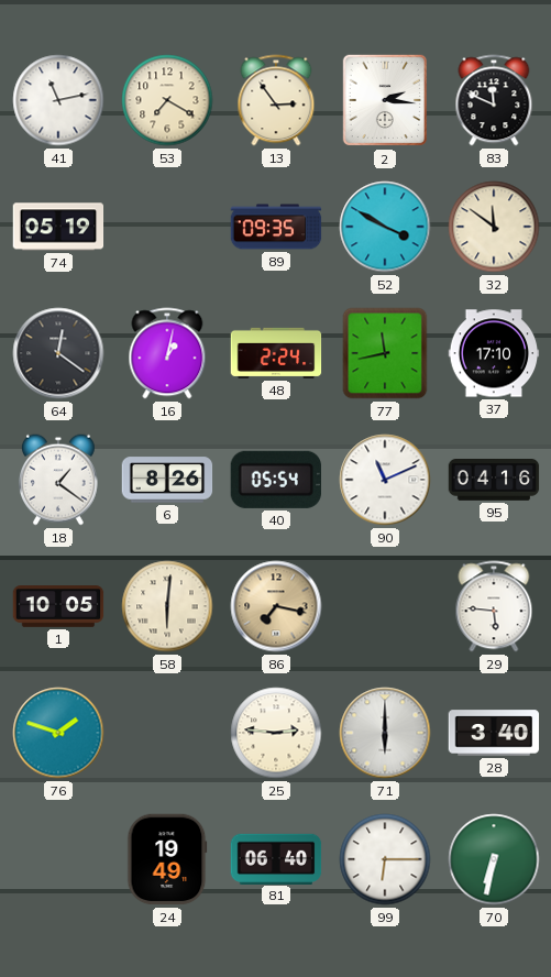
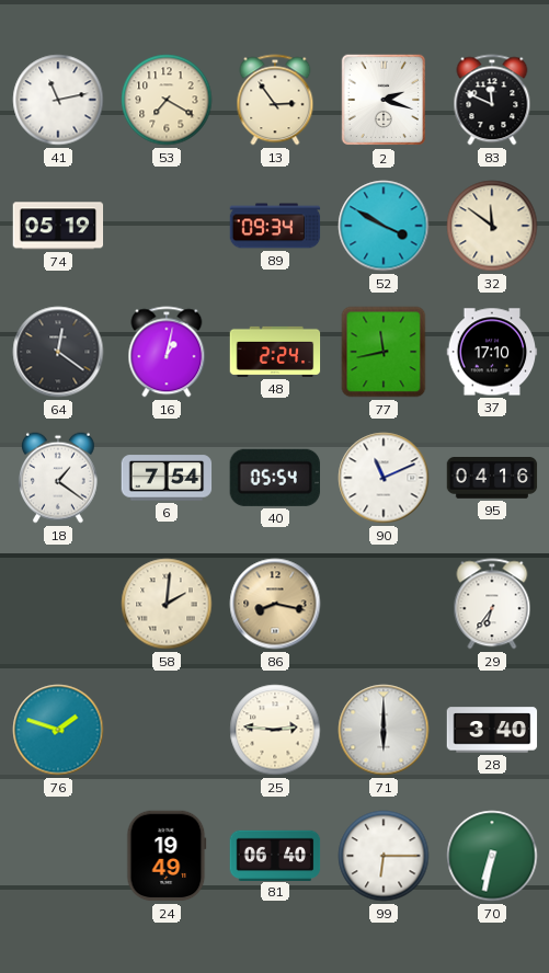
2: 2:16 -> 2:18 (382, 100)
89: 09:35 -> 09:34 (275, 226)
6: 8:26 -> 7:54 (167, 478)
1: 10:05 -> none (58, 606)
58: 6:01 -> 2:01 (167, 604)
86: 7:17 -> 8:17 (275, 604)
29: 5:46 -> 6:36 (492, 604)
